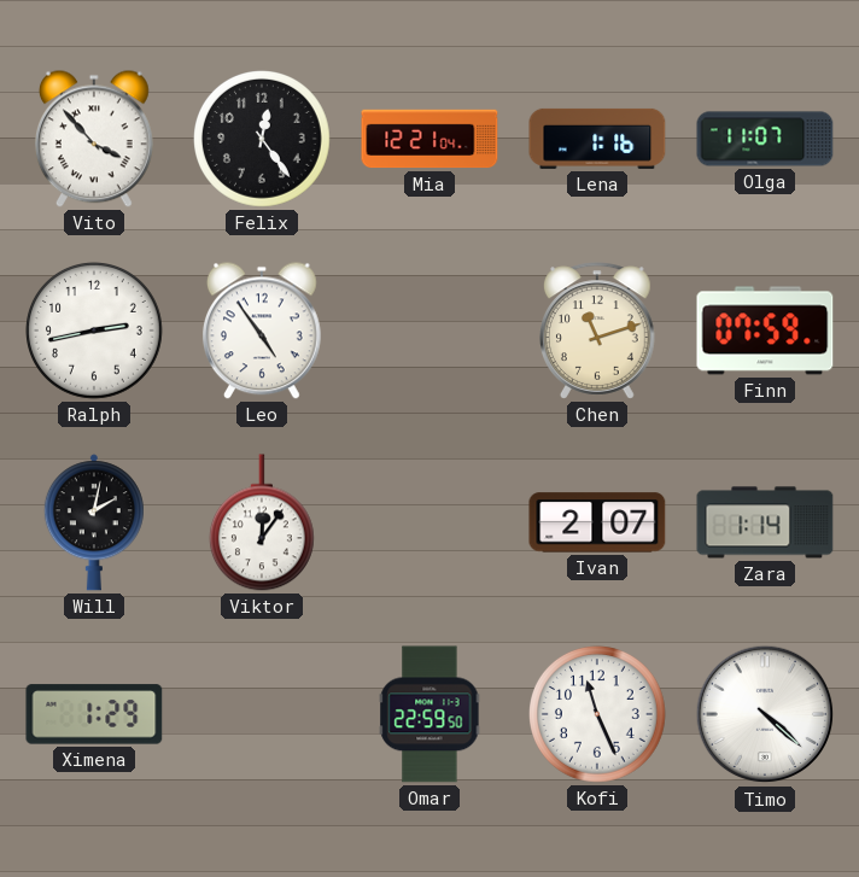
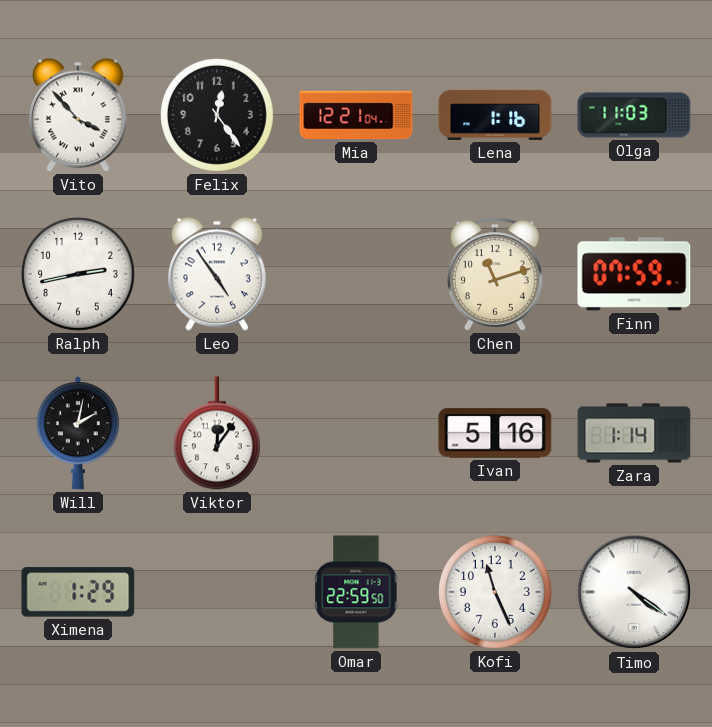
Olga: 11:07 -> 11:03 (634, 115)
Ivan: 2:07 -> 5:16 (495, 433)
Timo: 4:22 -> 4:21 (634, 592)
